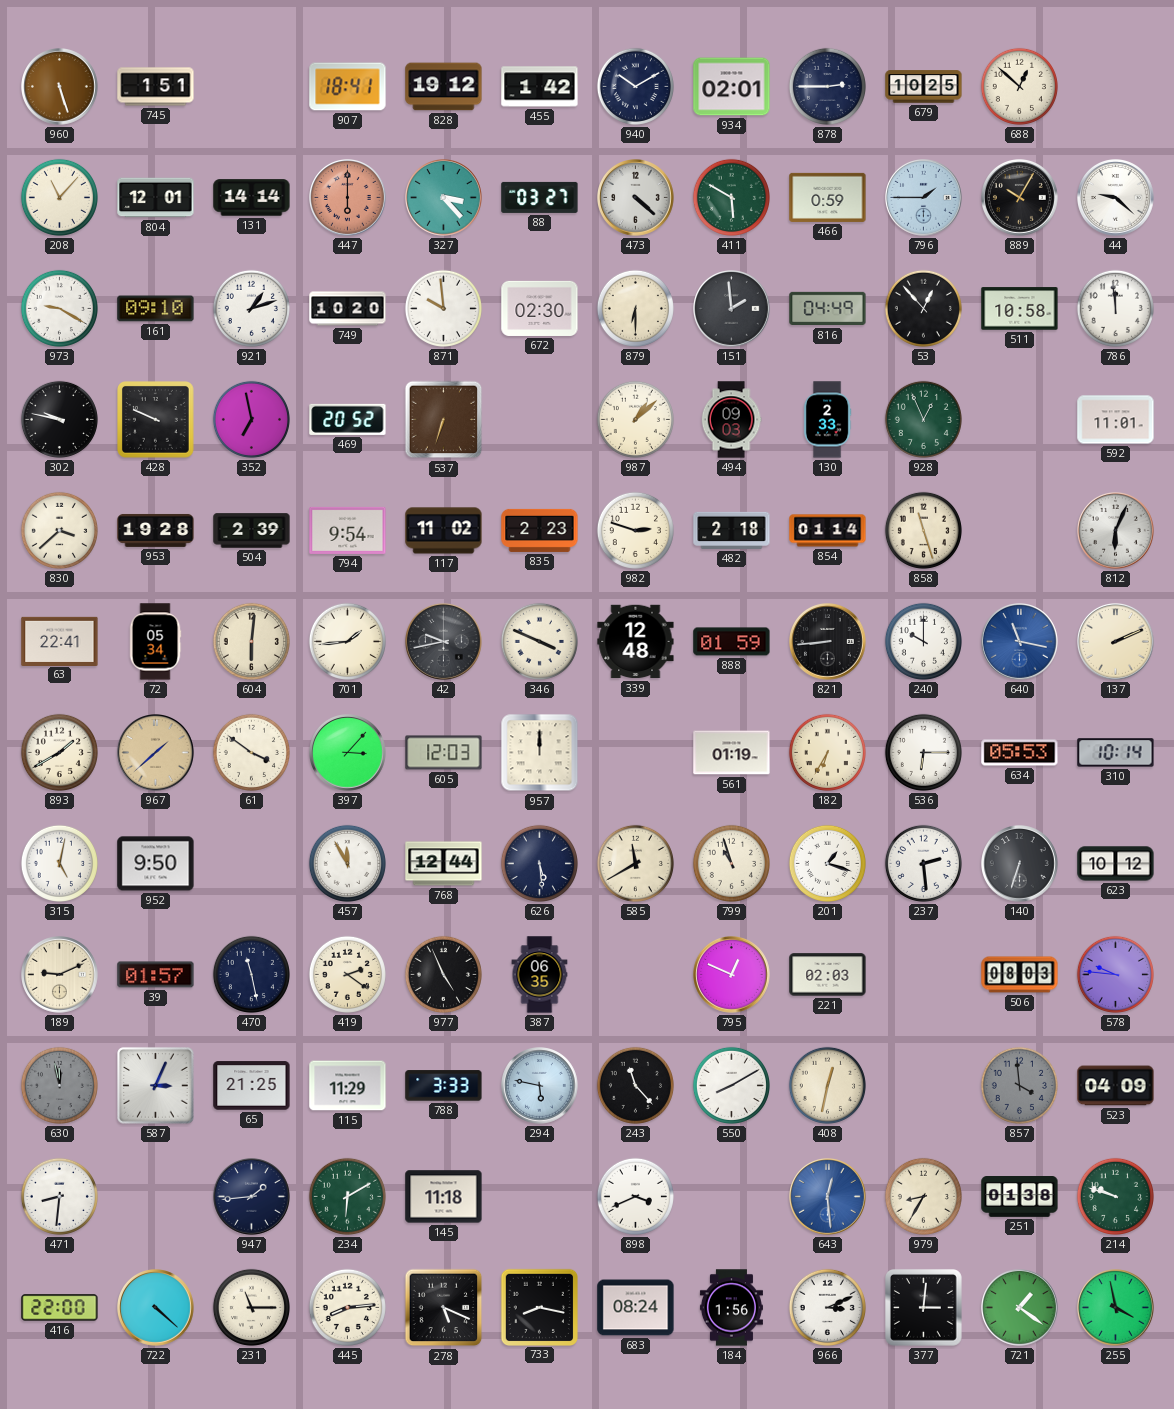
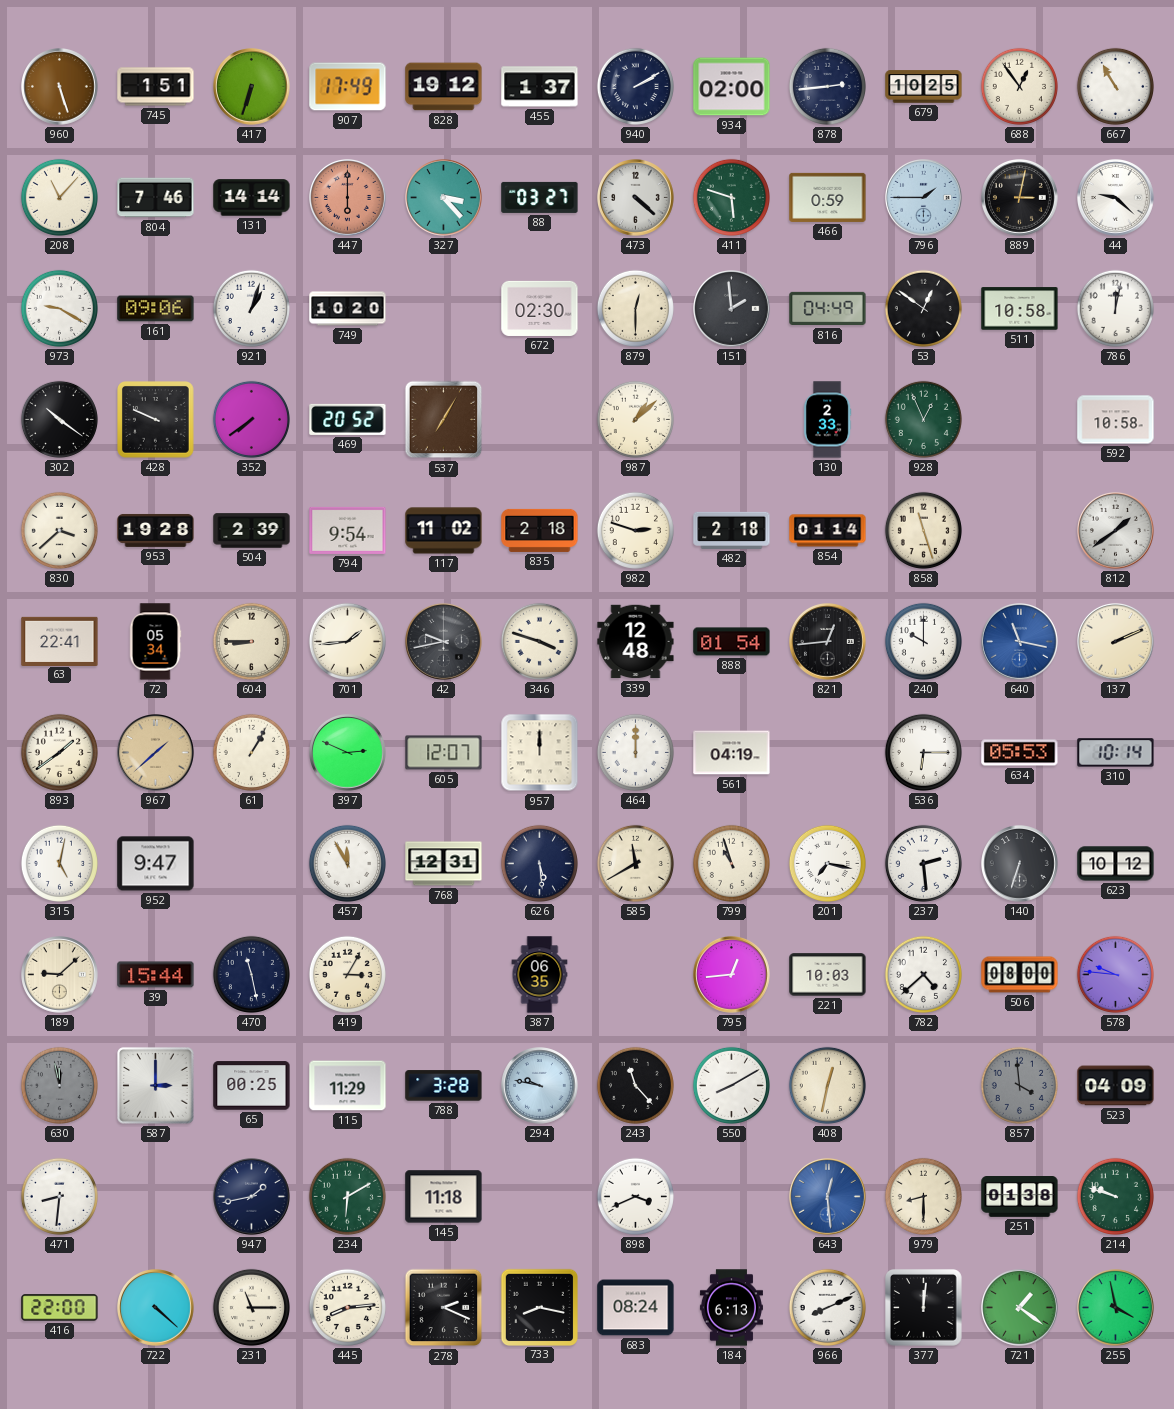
417: none -> 6:33 (252, 87)
907: 18:41 -> 17:49 (348, 87)
455: 1:42 -> 1:37 (540, 87)
940: 10:10 -> 2:10 (635, 86)
934: 02:01 -> 02:00 (732, 87)
878: 2:45 -> 2:44 (827, 86)
688: 12:52 -> 12:54 (1019, 86)
667: none -> 10:55 (1115, 86)
804: 12:01 -> 7:46 (156, 198)
411: 5:50 -> 5:48 (731, 197)
889: 10:05 -> 3:02 (1020, 198)
161: 09:10 -> 09:06 (156, 309)
921: 1:12 -> 1:03 (251, 308)
871: 9:59 -> none (443, 308)
879: 6:30 -> 12:30 (635, 308)
53: 12:53 -> 12:51 (923, 308)
786: 11:59 -> 12:02 (1115, 308)
302: 9:47 -> 10:21 (59, 419)
352: 6:58 -> 7:39 (251, 419)
537: 6:33 -> 7:05 (444, 420)
494: 09:03 -> none (731, 420)
592: 11:01 -> 10:58 (1116, 420)
835: 2:23 -> 2:18 (540, 530)
812: 6:04 -> 1:39 (1116, 531)
604: 6:01 -> 8:45 (251, 641)
346: 3:49 -> 3:48 (539, 641)
888: 01:59 -> 01:54 (732, 642)
821: 8:44 -> 12:44 (828, 642)
893: 1:40 -> 1:39 (59, 752)
61: 3:51 -> 1:05 (251, 752)
397: 3:07 -> 2:49 (348, 753)
605: 12:03 -> 12:07 (444, 753)
464: none -> 12:00 (635, 752)
561: 01:19 -> 04:19 (732, 753)
182: 6:35 -> none (827, 752)
952: 9:50 -> 9:47 (156, 864)
768: 12:44 -> 12:31 (444, 864)
201: 1:18 -> 7:17 (827, 863)
189: 9:11 -> 9:08 (60, 975)
39: 01:57 -> 15:44 (156, 975)
419: 2:21 -> 3:05 (347, 974)
977: 4:56 -> none (443, 974)
795: 12:49 -> 12:44 (732, 975)
221: 02:03 -> 10:03 (828, 975)
782: none -> 4:38 (923, 974)
506: 08:03 -> 08:00 (1020, 975)
587: 3:04 -> 3:00 (156, 1086)
65: 21:25 -> 00:25 (252, 1086)
788: 3:33 -> 3:28 (444, 1086)
294: 5:47 -> 9:47 (540, 1086)
947: 1:44 -> 1:43 (252, 1197)
979: 8:35 -> 8:30 (923, 1196)
278: 5:19 -> 2:19 (444, 1308)
184: 1:56 -> 6:13 (731, 1308)
966: 3:11 -> 8:11 (827, 1307)
377: 3:01 -> 12:01 (924, 1308)
